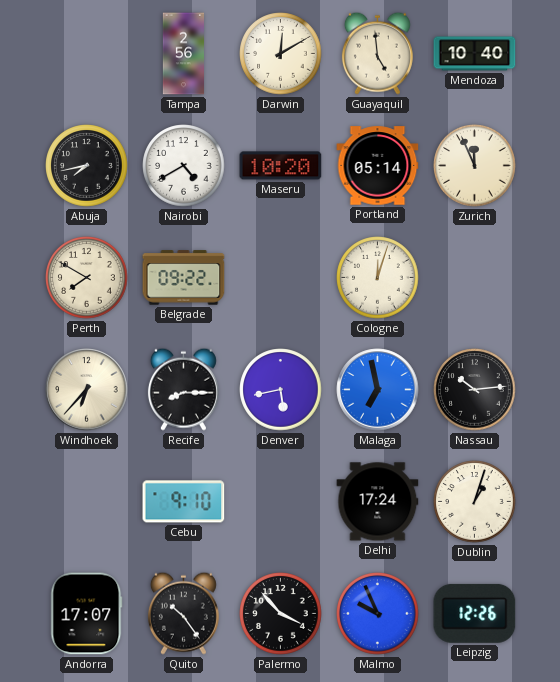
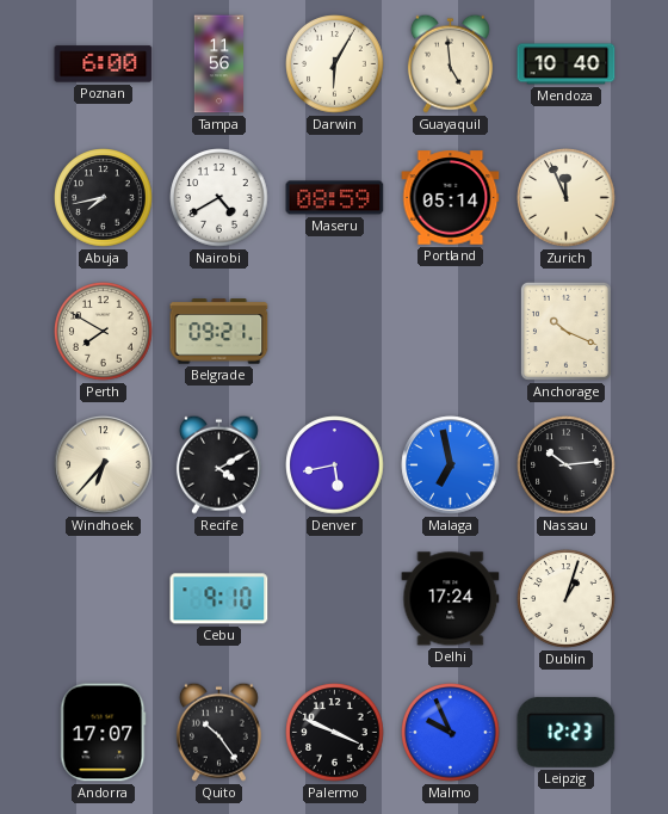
Poznan: none -> 6:00 (104, 64)
Tampa: 2:56 -> 11:56 (219, 64)
Darwin: 12:10 -> 6:05 (335, 64)
Maseru: 10:20 -> 08:59 (335, 198)
Belgrade: 09:22 -> 09:21 (219, 332)
Cologne: 12:03 -> none (378, 278)
Anchorage: none -> 10:19 (565, 331)
Recife: 8:15 -> 4:10 (218, 464)
Palermo: 3:53 -> 3:49 (335, 733)
Leipzig: 12:26 -> 12:23 (567, 732)
